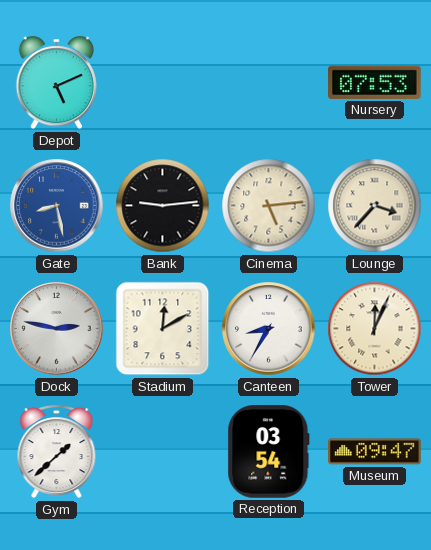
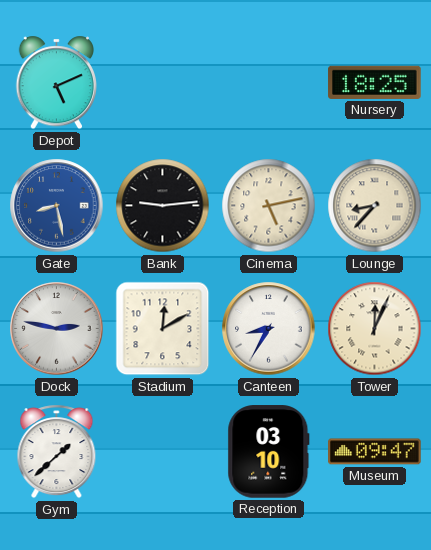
Nursery: 07:53 -> 18:25 (375, 82)
Cinema: 5:14 -> 5:13 (269, 206)
Lounge: 3:37 -> 8:37 (375, 206)
Reception: 03:54 -> 03:10 (269, 452)
